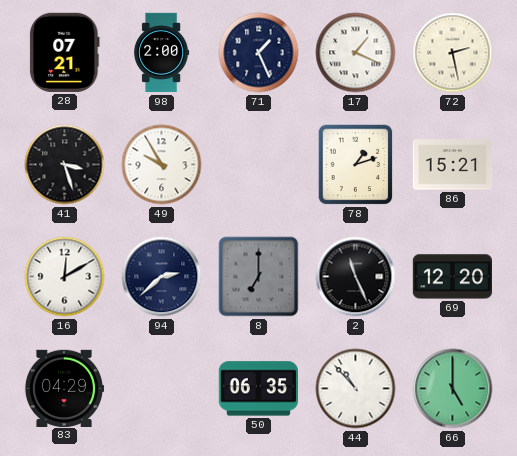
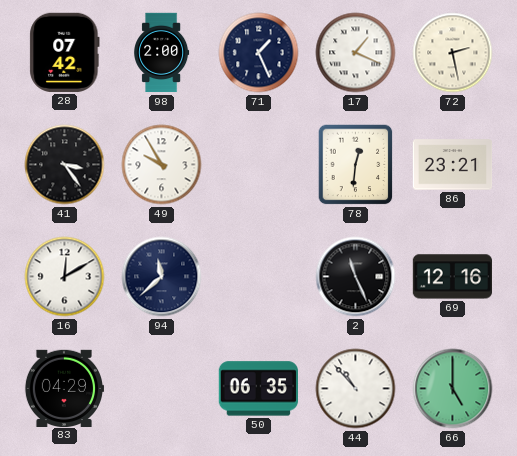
28: 07:21 -> 07:42 (65, 52)
41: 3:27 -> 3:24 (65, 165)
78: 1:12 -> 12:31 (356, 165)
86: 15:21 -> 23:21 (453, 165)
94: 2:38 -> 11:38 (162, 277)
8: 7:00 -> none (259, 277)
69: 12:20 -> 12:16 (452, 277)
